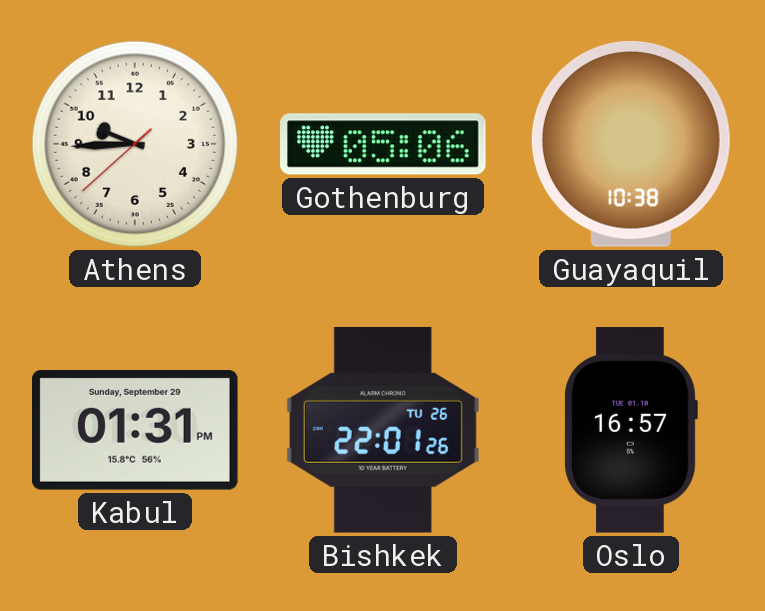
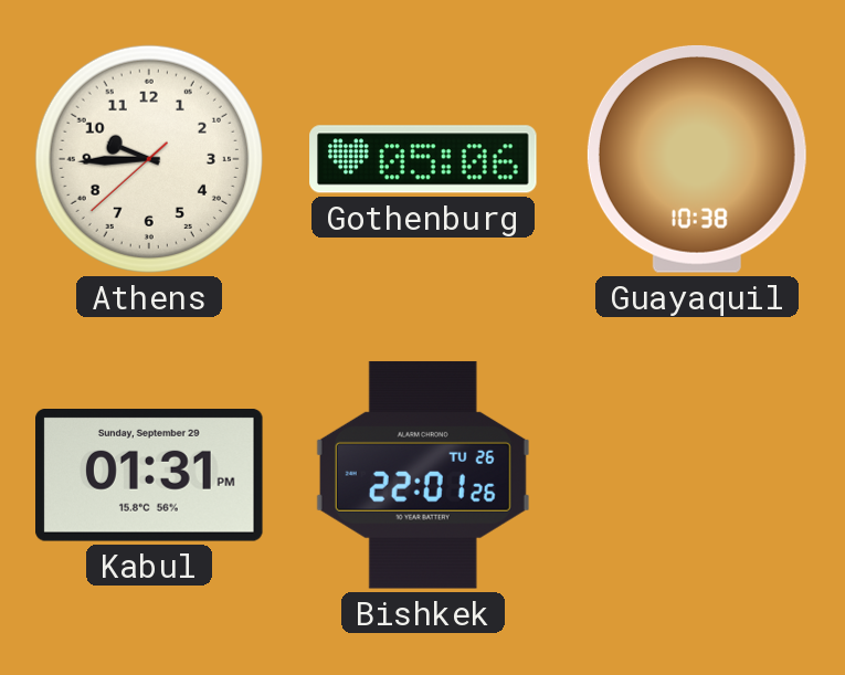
Oslo: 16:57 -> none (631, 430)
